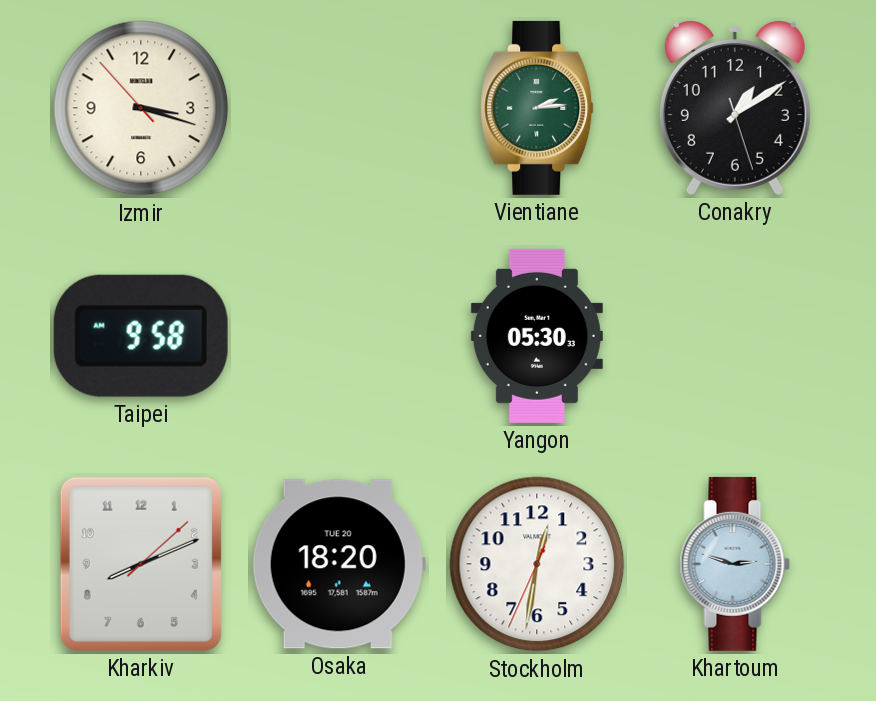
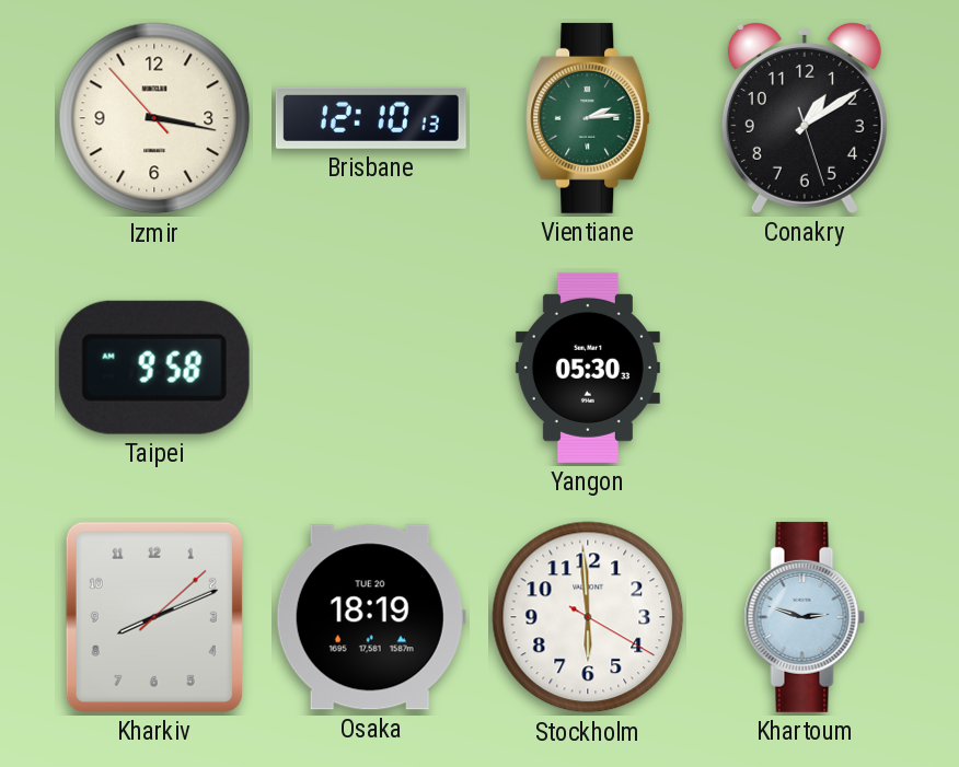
Izmir: 3:17 -> 3:16 (154, 118)
Brisbane: none -> 12:10 (371, 118)
Osaka: 18:20 -> 18:19 (371, 617)
Stockholm: 12:31 -> 5:59 (588, 617)
